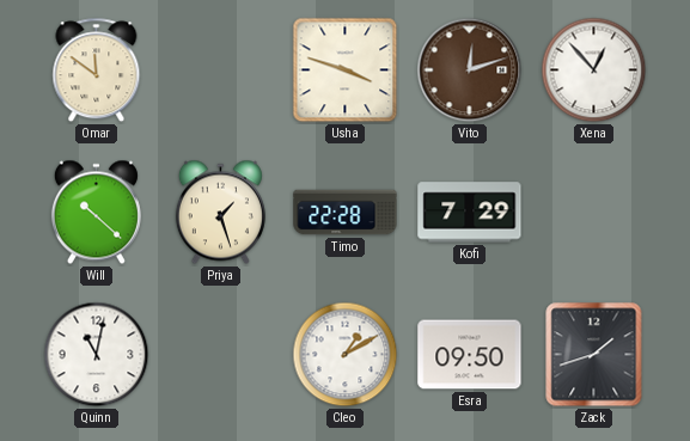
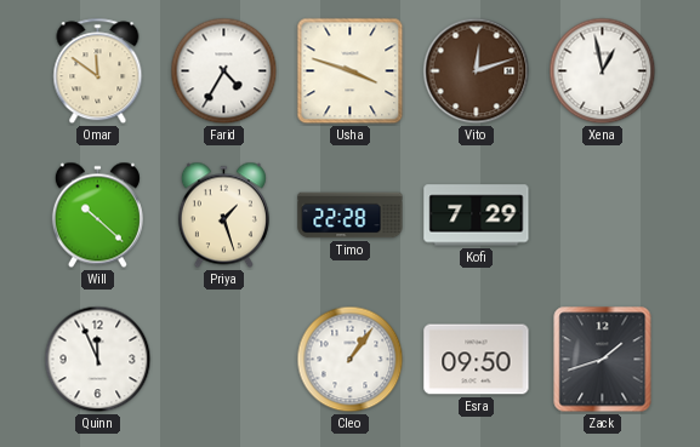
Farid: none -> 4:35 (224, 71)
Xena: 12:53 -> 12:58 (603, 71)
Quinn: 11:02 -> 11:56 (98, 360)
Cleo: 1:10 -> 1:06 (351, 360)
